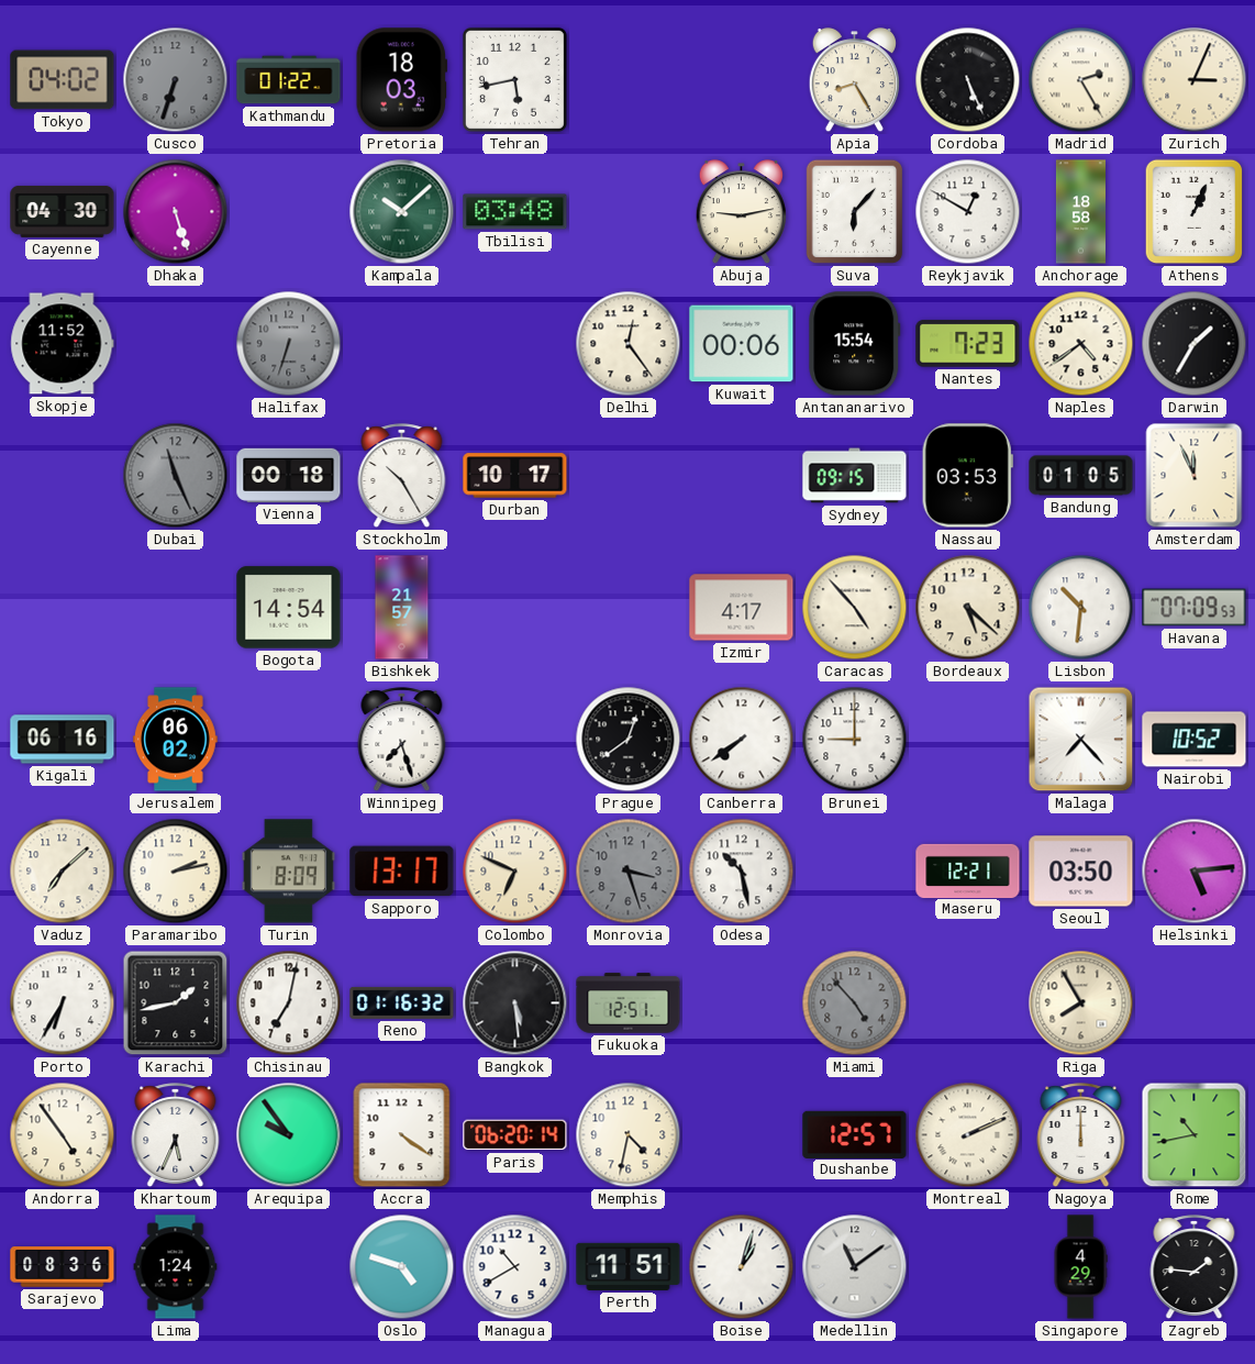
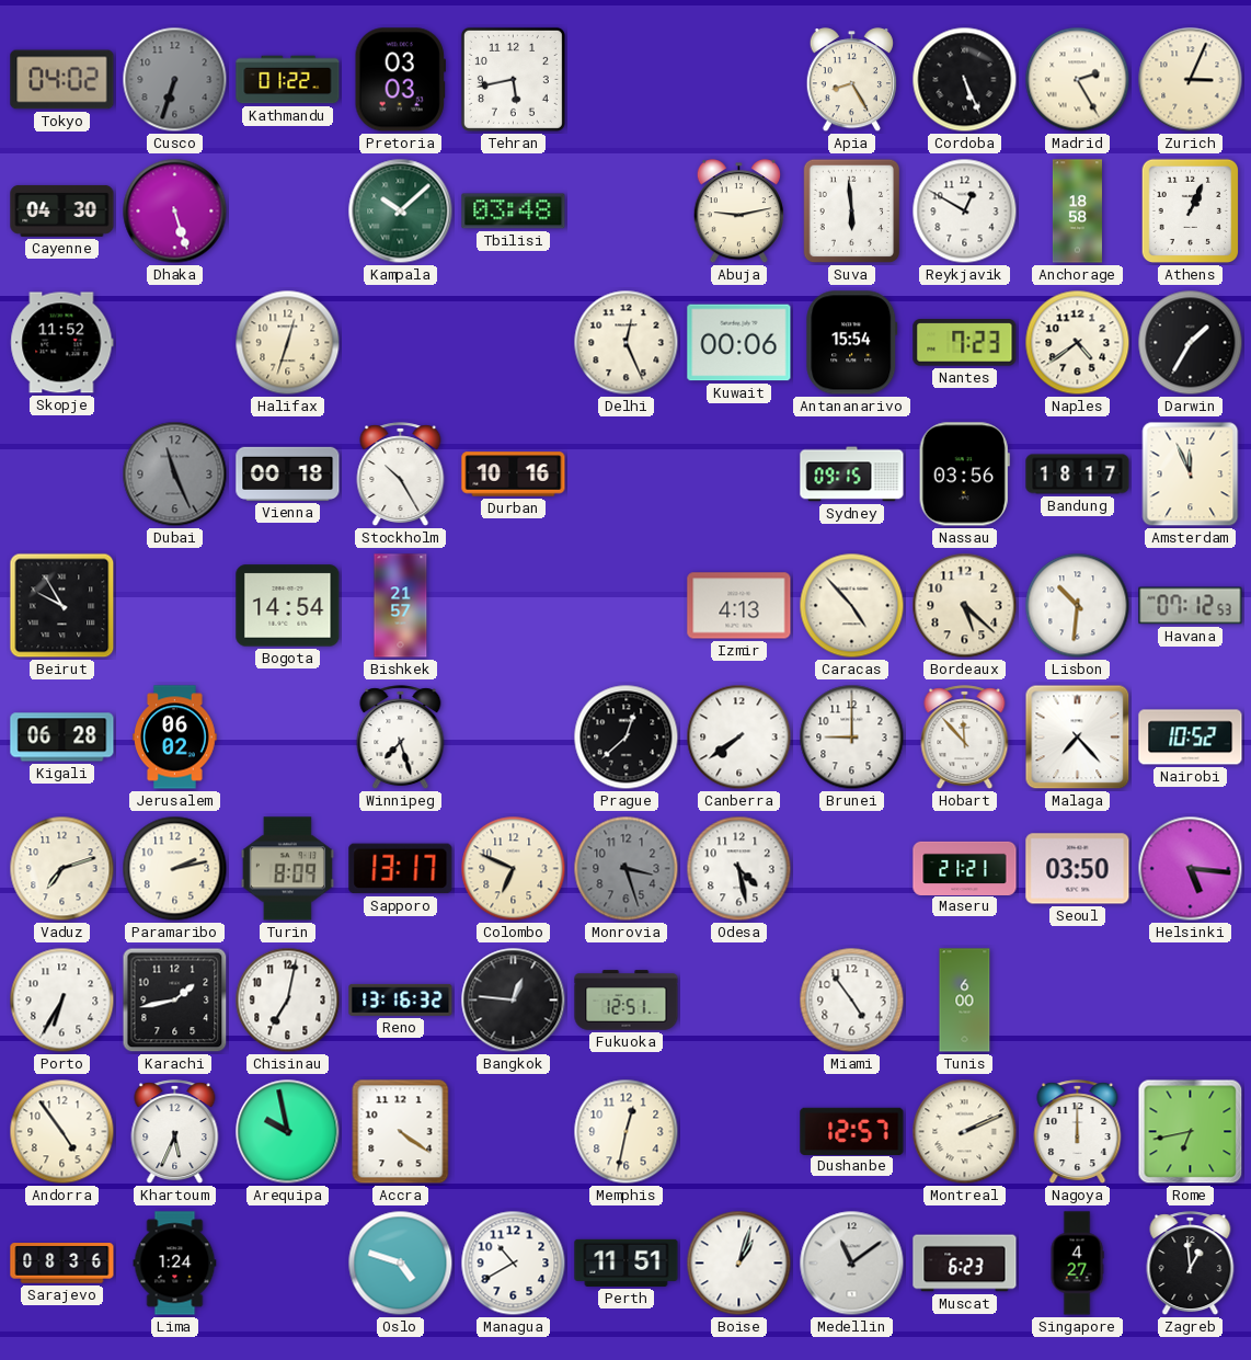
Pretoria: 18:03 -> 03:03 (400, 80)
Suva: 6:07 -> 5:59 (852, 212)
Halifax: 6:33 -> 12:33 (288, 343)
Halifax dial: grey -> cream (288, 343)
Delhi: 12:24 -> 12:26 (627, 343)
Durban: 10:17 -> 10:16 (514, 475)
Nassau: 03:53 -> 03:56 (964, 475)
Bandung: 01:05 -> 18:17 (1078, 475)
Beirut: none -> 9:55 (62, 606)
Izmir: 4:17 -> 4:13 (739, 606)
Havana: 07:09 -> 07:12 (1191, 606)
Kigali: 06:16 -> 06:28 (62, 738)
Prague: 12:39 -> 12:38 (627, 738)
Hobart: none -> 11:53 (965, 738)
Vaduz: 7:08 -> 7:12 (62, 869)
Odesa: 10:28 -> 4:28 (739, 869)
Maseru: 12:21 -> 21:21 (965, 868)
Helsinki: 5:14 -> 5:16 (1191, 869)
Reno: 01:16 -> 13:16 (401, 999)
Bangkok: 5:29 -> 12:46 (514, 1001)
Miami: 4:53 -> 4:54 (852, 1001)
Miami dial: grey -> white (852, 1001)
Tunis: none -> 6:00 (965, 1001)
Riga: 7:55 -> none (1081, 1003)
Arequipa: 9:54 -> 9:58 (288, 1132)
Paris: 06:20 -> none (515, 1135)
Memphis: 4:32 -> 12:32 (627, 1132)
Rome: 10:43 -> 6:43 (1191, 1132)
Muscat: none -> 6:23 (965, 1264)
Singapore: 4:29 -> 4:27 (1077, 1264)
Zagreb: 1:46 -> 12:59 (1191, 1264)
